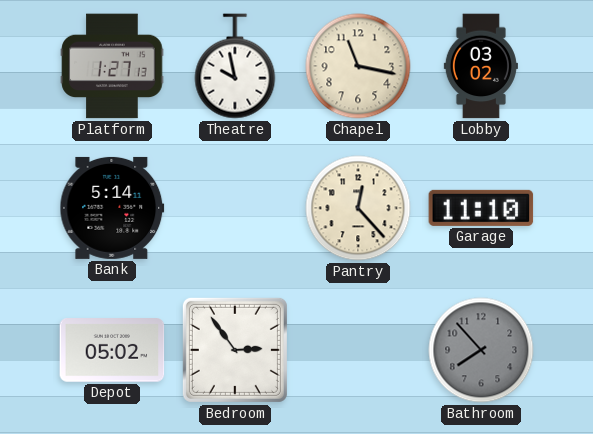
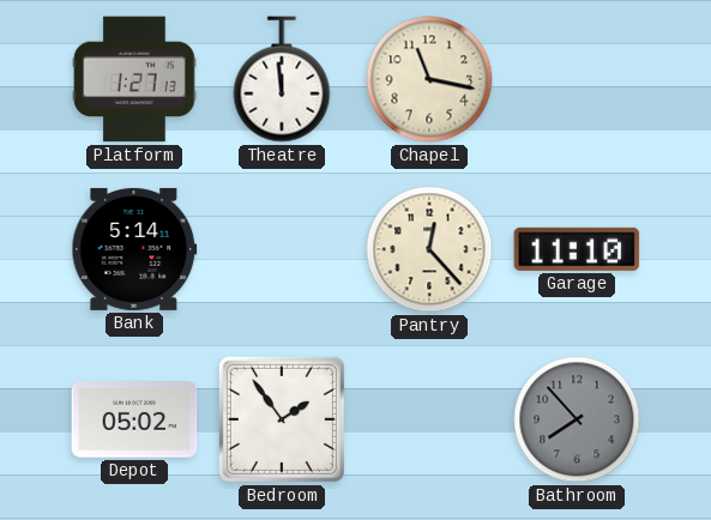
Theatre: 9:58 -> 11:59 (282, 79)
Lobby: 03:02 -> none (481, 66)
Bedroom: 2:54 -> 1:54 (282, 419)
